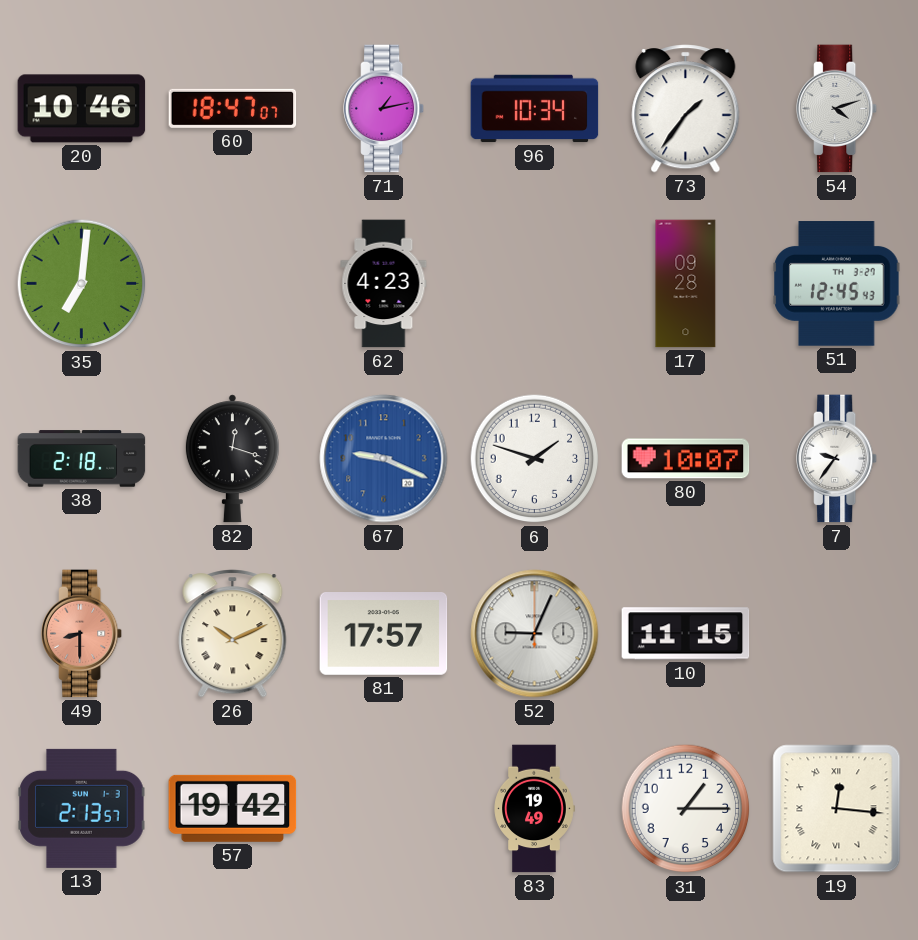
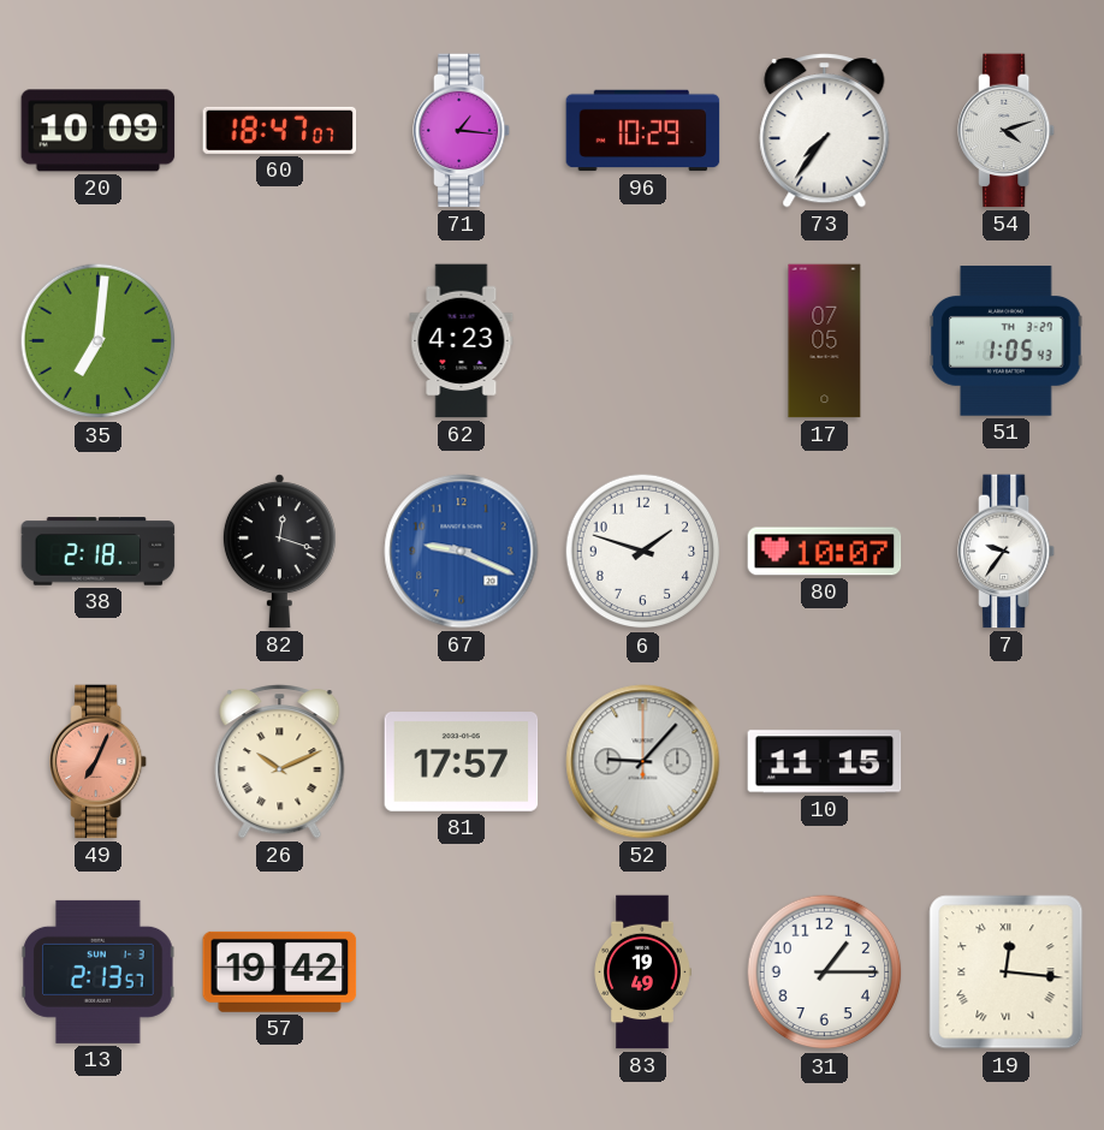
20: 10:46 -> 10:09 (99, 131)
71: 1:13 -> 1:16 (463, 131)
96: 10:34 -> 10:29 (643, 131)
73: 1:36 -> 7:36 (825, 131)
17: 09:28 -> 07:05 (825, 341)
51: 12:45 -> 1:05 (1007, 341)
49: 8:30 -> 7:04 (100, 762)
52: 9:04 -> 9:07 (643, 762)
